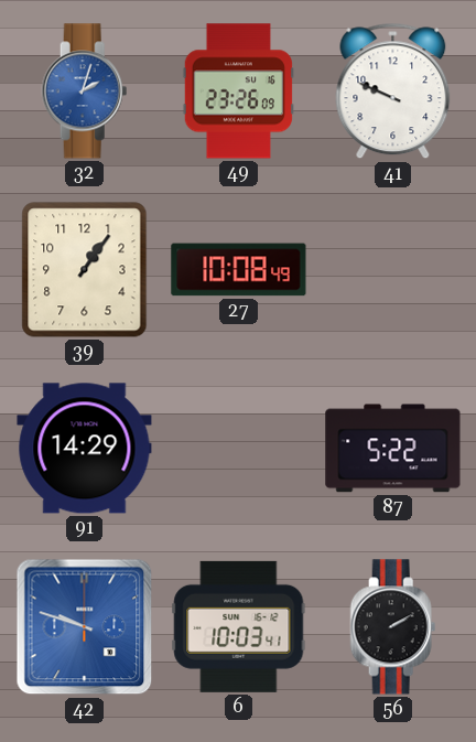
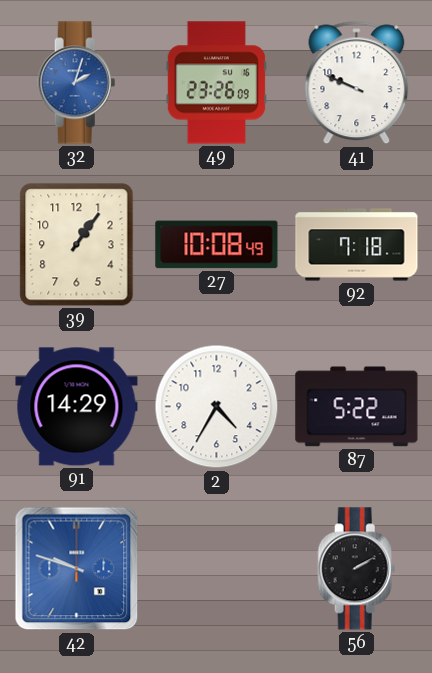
92: none -> 7:18 (357, 245)
2: none -> 4:35 (217, 407)
6: 10:03 -> none (239, 626)
